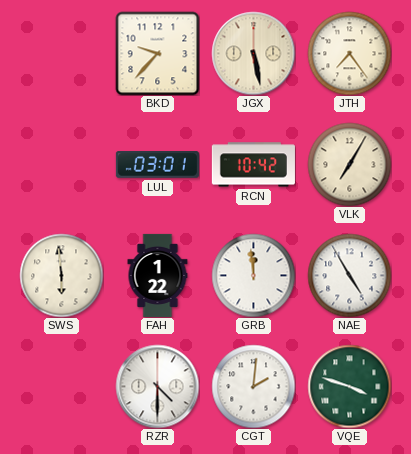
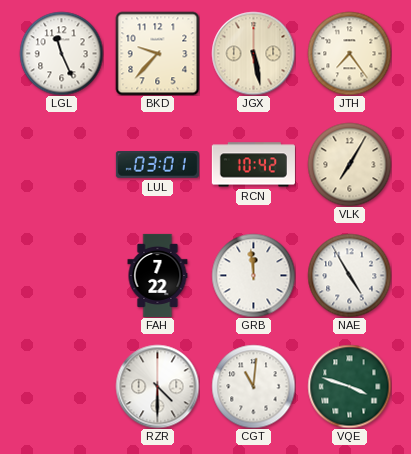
LGL: none -> 11:26 (61, 53)
SWS: 5:59 -> none (61, 275)
FAH: 1:22 -> 7:22 (158, 275)
CGT: 2:01 -> 11:01 (253, 386)
